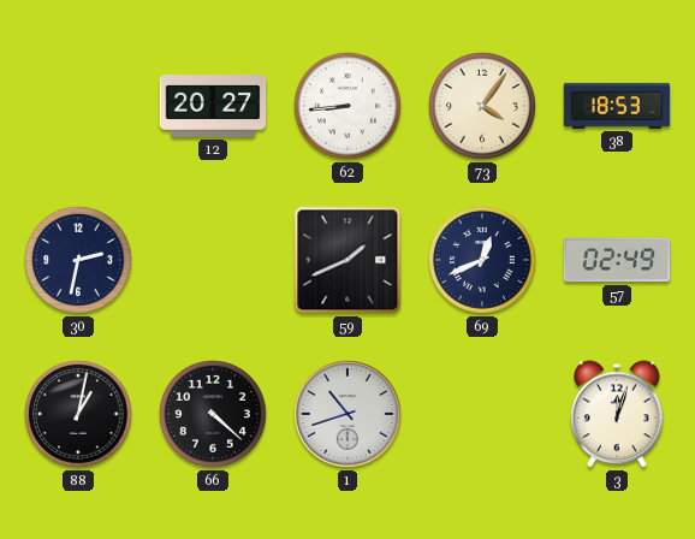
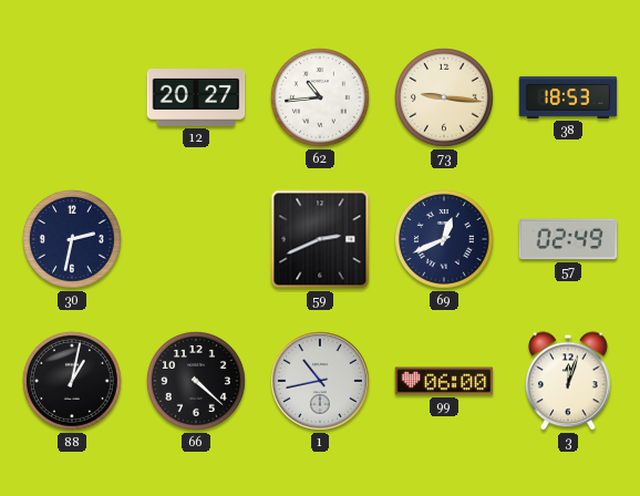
62: 8:44 -> 10:44 (321, 99)
73: 4:06 -> 9:16 (445, 99)
59: 1:41 -> 2:41 (320, 239)
1: 10:42 -> 10:43 (321, 382)
99: none -> 06:00 (444, 381)
